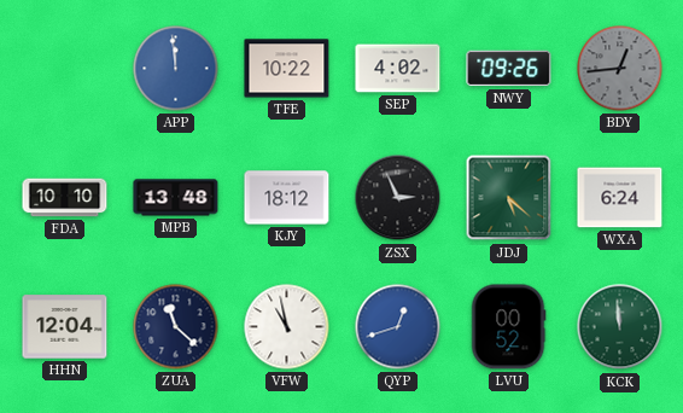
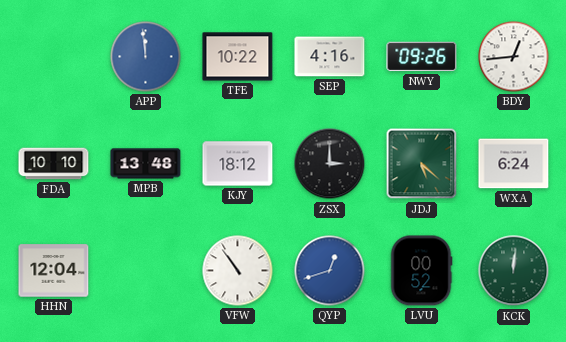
SEP: 4:02 -> 4:16 (330, 57)
BDY dial: grey -> white (514, 57)
ZSX: 2:56 -> 3:00 (330, 164)
ZUA: 11:22 -> none (176, 327)
VFW: 10:58 -> 10:54 (238, 271)
KCK: 11:59 -> 12:01 (514, 271)
